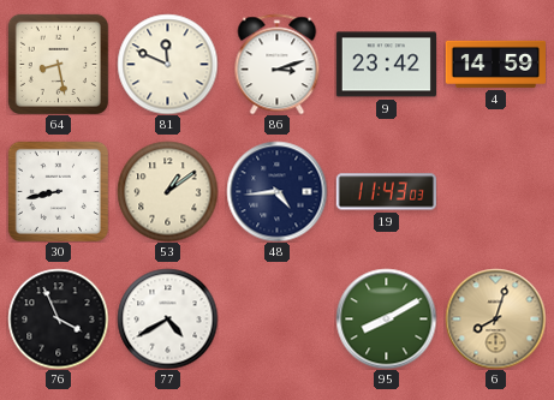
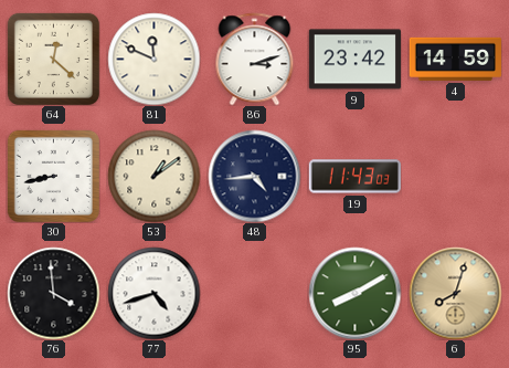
64: 8:28 -> 12:22 (53, 59)
76: 3:56 -> 3:59 (53, 293)
77: 4:40 -> 4:42 (153, 293)
